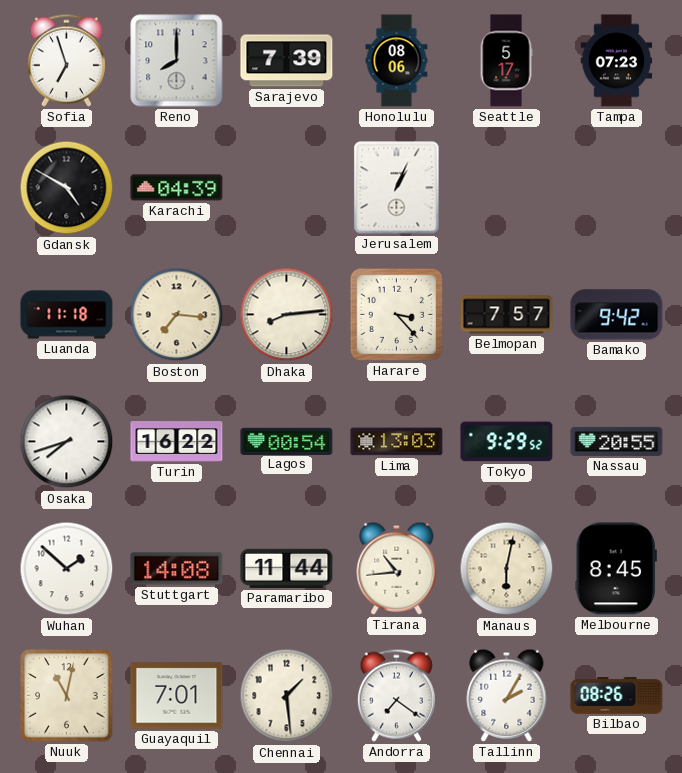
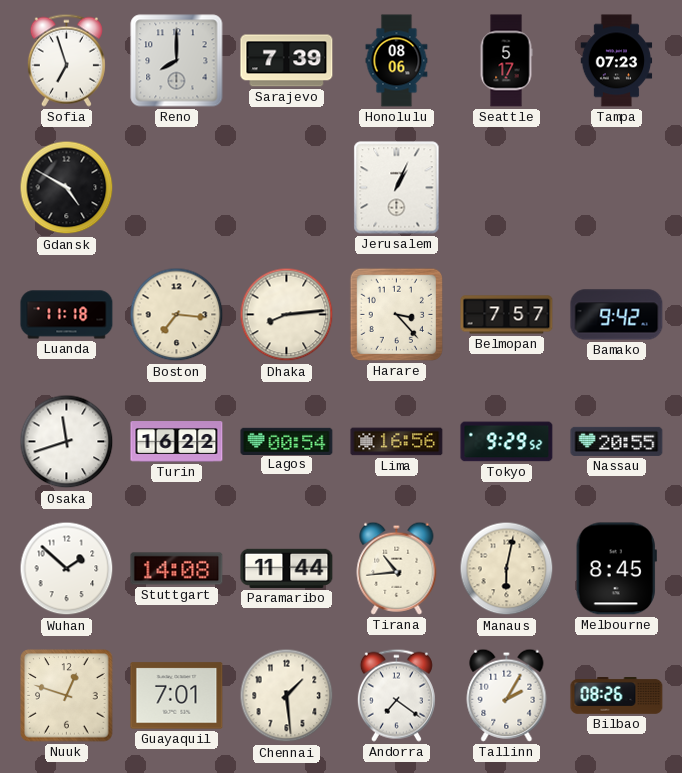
Karachi: 04:39 -> none (177, 188)
Osaka: 7:42 -> 11:42 (67, 442)
Lima: 13:03 -> 16:56 (397, 442)
Nuuk: 11:02 -> 12:48 (67, 696)
